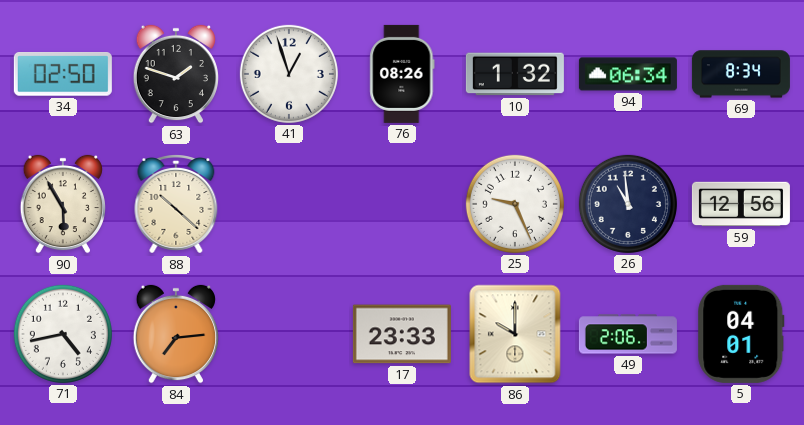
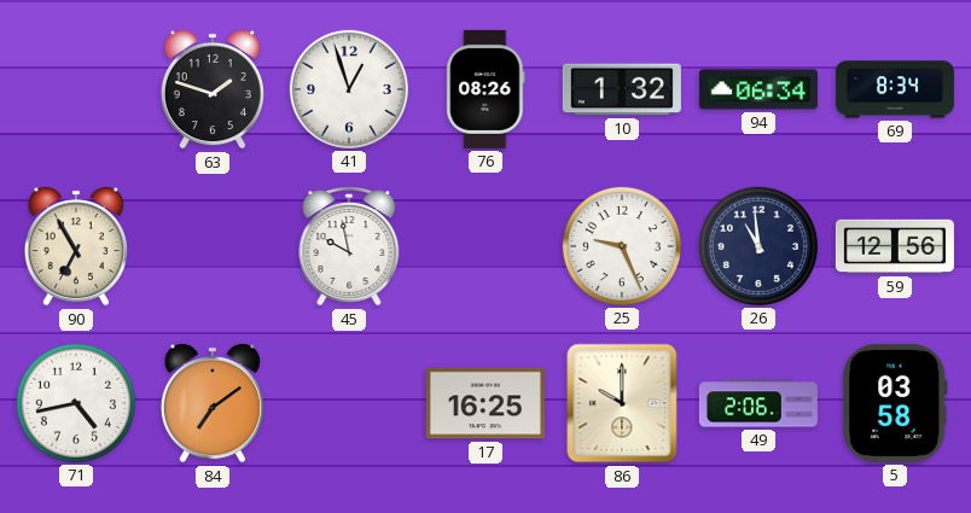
34: 02:50 -> none (63, 75)
90: 5:55 -> 6:55 (76, 246)
88: 10:22 -> none (176, 204)
45: none -> 9:58 (349, 246)
84: 7:14 -> 7:09 (213, 403)
17: 23:33 -> 16:25 (485, 403)
5: 04:01 -> 03:58 (895, 403)
